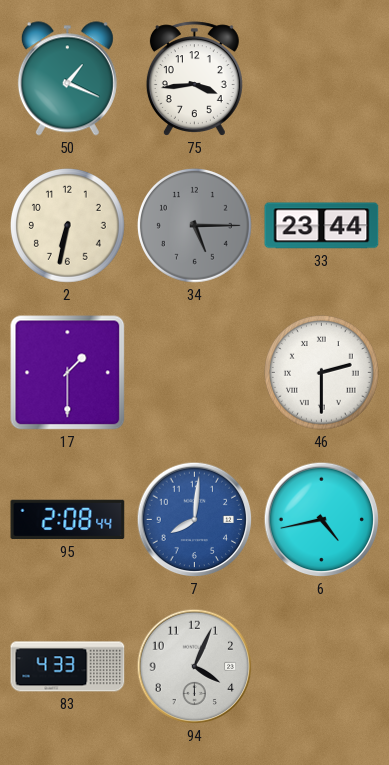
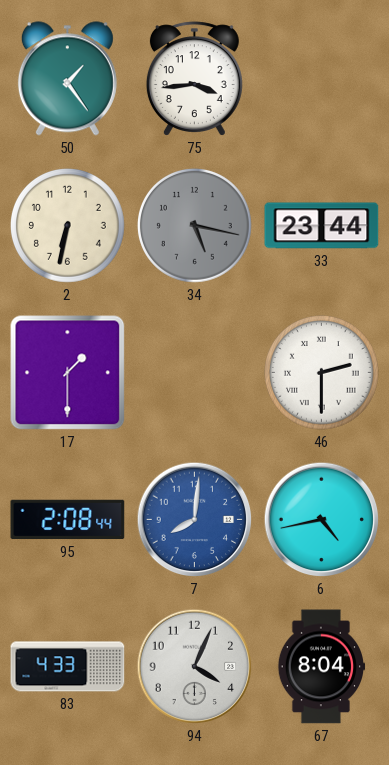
50: 1:19 -> 1:24 (67, 79)
34: 5:15 -> 5:17 (194, 225)
67: none -> 8:04 (321, 667)
